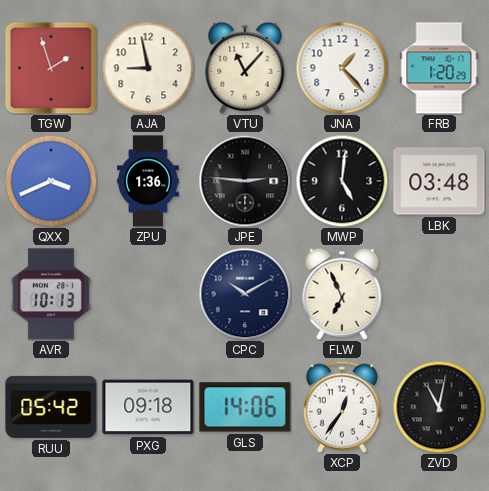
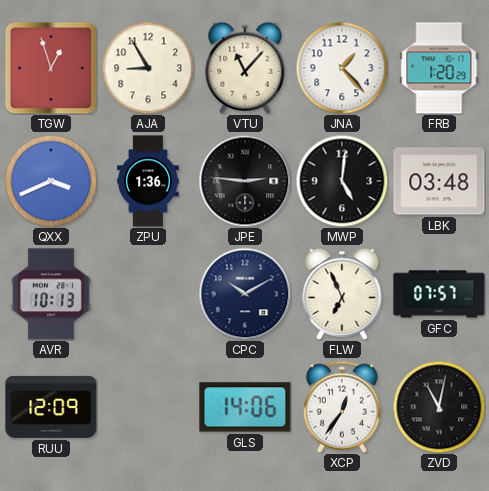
TGW: 1:57 -> 12:57 (51, 68)
AJA: 8:58 -> 8:55 (148, 68)
GFC: none -> 07:57 (439, 294)
RUU: 05:42 -> 12:09 (51, 407)
PXG: 09:18 -> none (148, 407)
